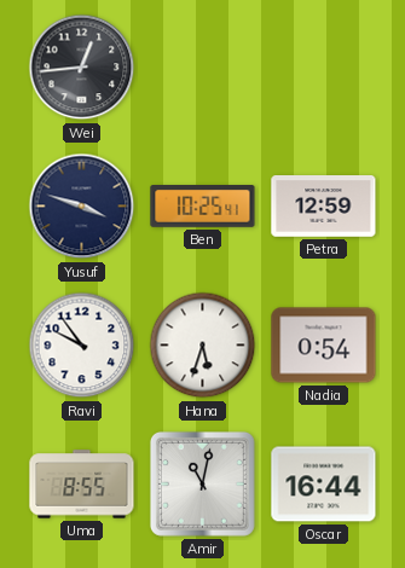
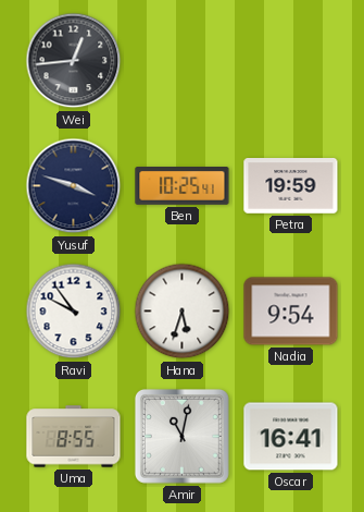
Petra: 12:59 -> 19:59 (291, 186)
Nadia: 0:54 -> 9:54 (291, 312)
Oscar: 16:44 -> 16:41 (291, 437)
